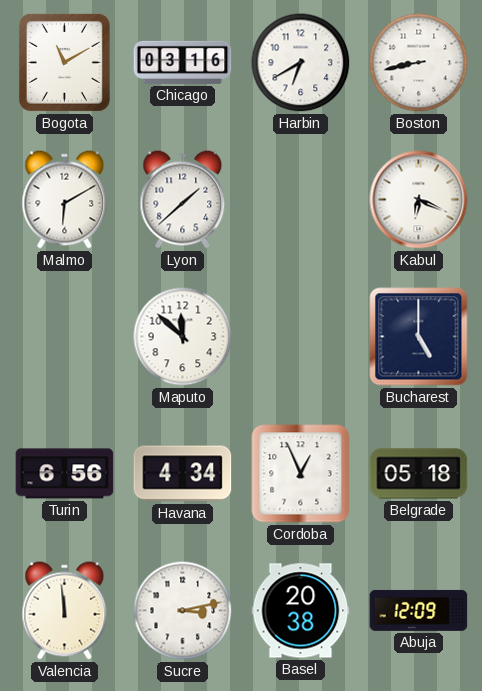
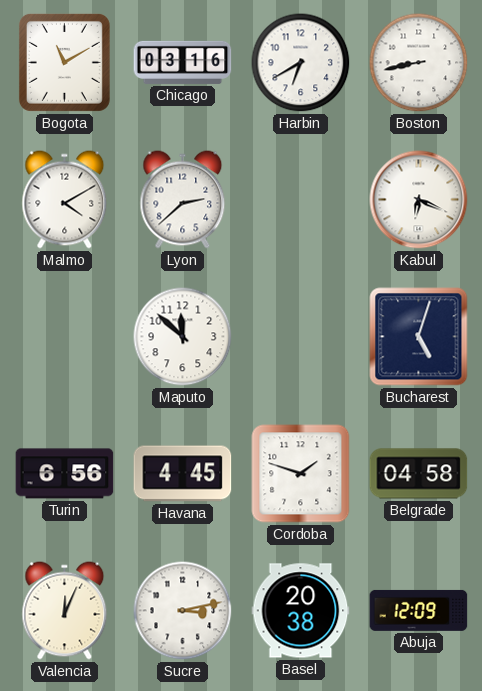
Malmo: 6:10 -> 4:10 (65, 200)
Lyon: 1:38 -> 2:38 (183, 200)
Bucharest: 5:00 -> 5:03 (419, 337)
Havana: 4:34 -> 4:45 (183, 474)
Cordoba: 12:56 -> 1:48 (301, 474)
Belgrade: 05:18 -> 04:58 (419, 474)
Valencia: 11:59 -> 12:04 (65, 611)
